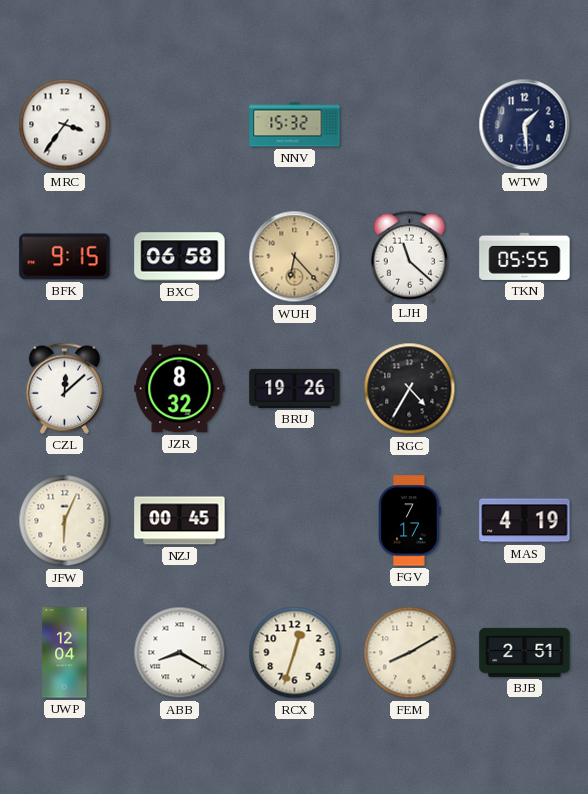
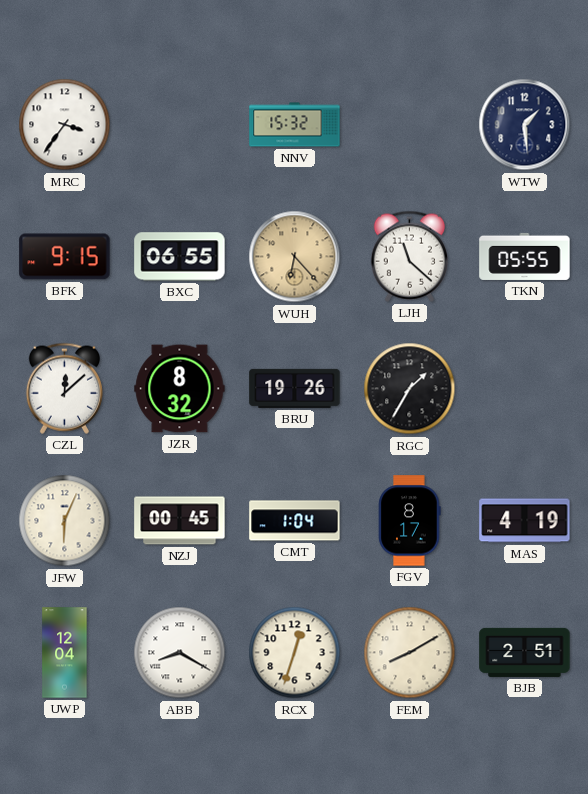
BXC: 06:58 -> 06:55 (180, 257)
RGC: 4:35 -> 1:35 (410, 389)
CMT: none -> 1:04 (295, 521)
FGV: 7:17 -> 8:17 (409, 521)
